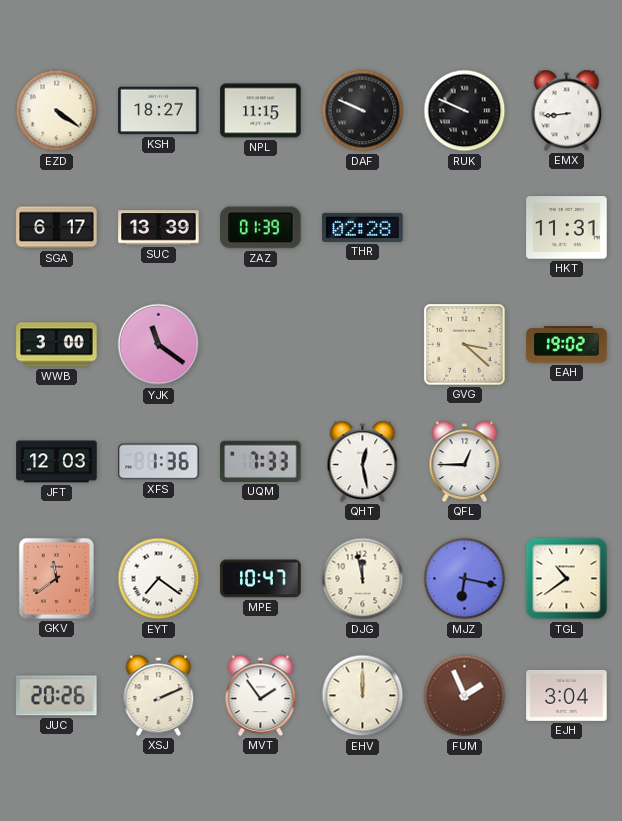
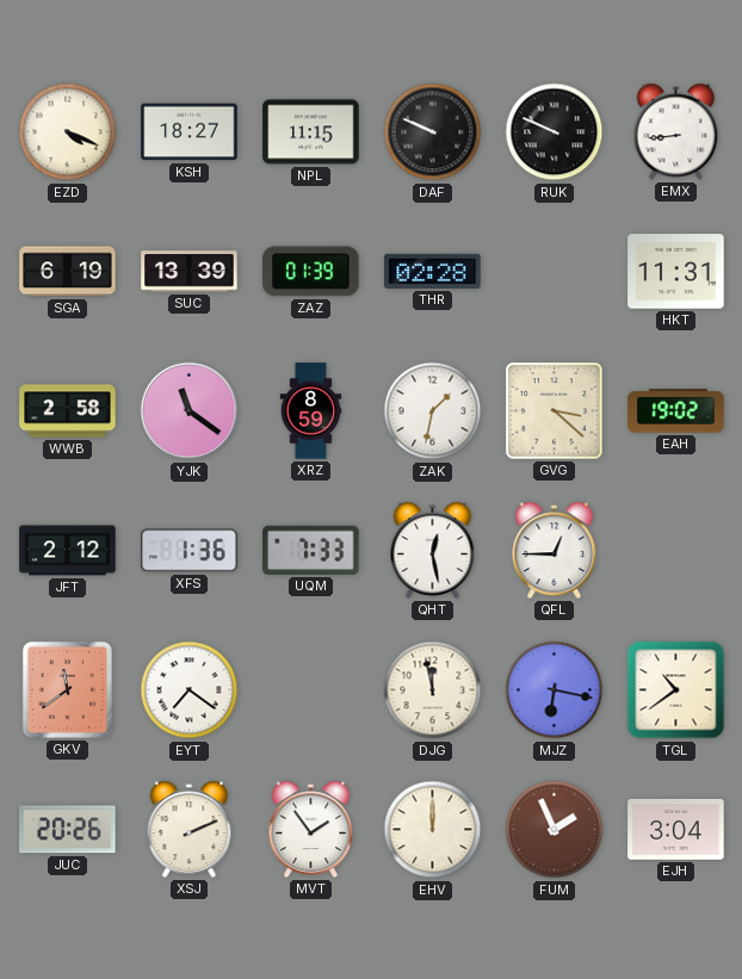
EZD: 4:21 -> 4:19 (68, 132)
SGA: 6:17 -> 6:19 (68, 272)
WWB: 3:00 -> 2:58 (68, 411)
XRZ: none -> 8:59 (311, 411)
ZAK: none -> 1:32 (433, 411)
JFT: 12:03 -> 2:12 (68, 551)
MPE: 10:47 -> none (261, 579)
